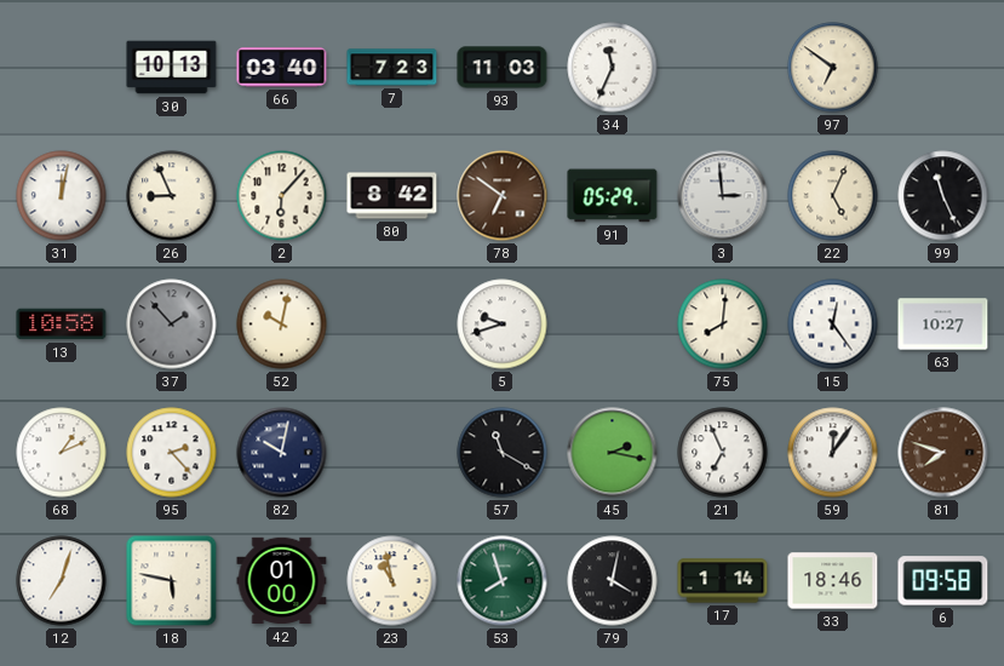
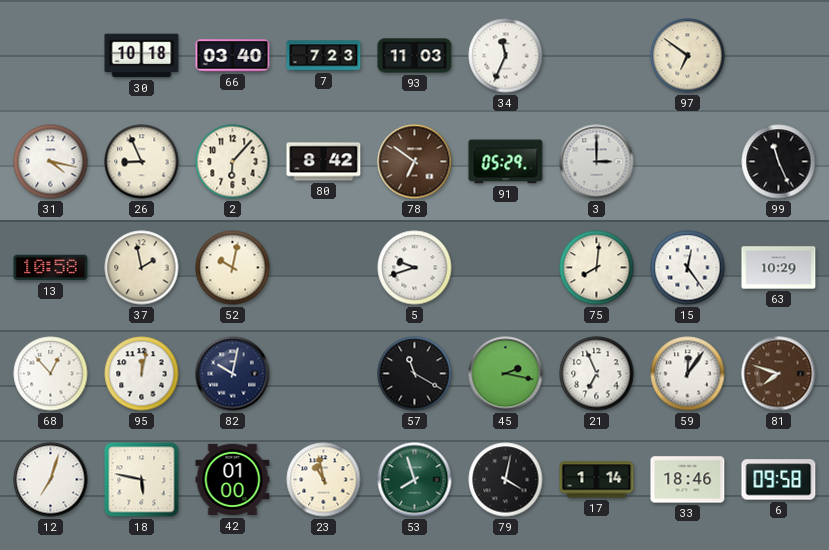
30: 10:13 -> 10:18 (142, 56)
31: 12:02 -> 4:17 (51, 162)
3: 2:59 -> 3:00 (597, 162)
22: 5:04 -> none (833, 196)
37: 1:53 -> 1:58 (142, 268)
37 dial: grey -> cream (142, 268)
63: 10:27 -> 10:29 (779, 268)
68: 1:11 -> 12:53 (51, 374)
95: 2:23 -> 12:02 (142, 374)
